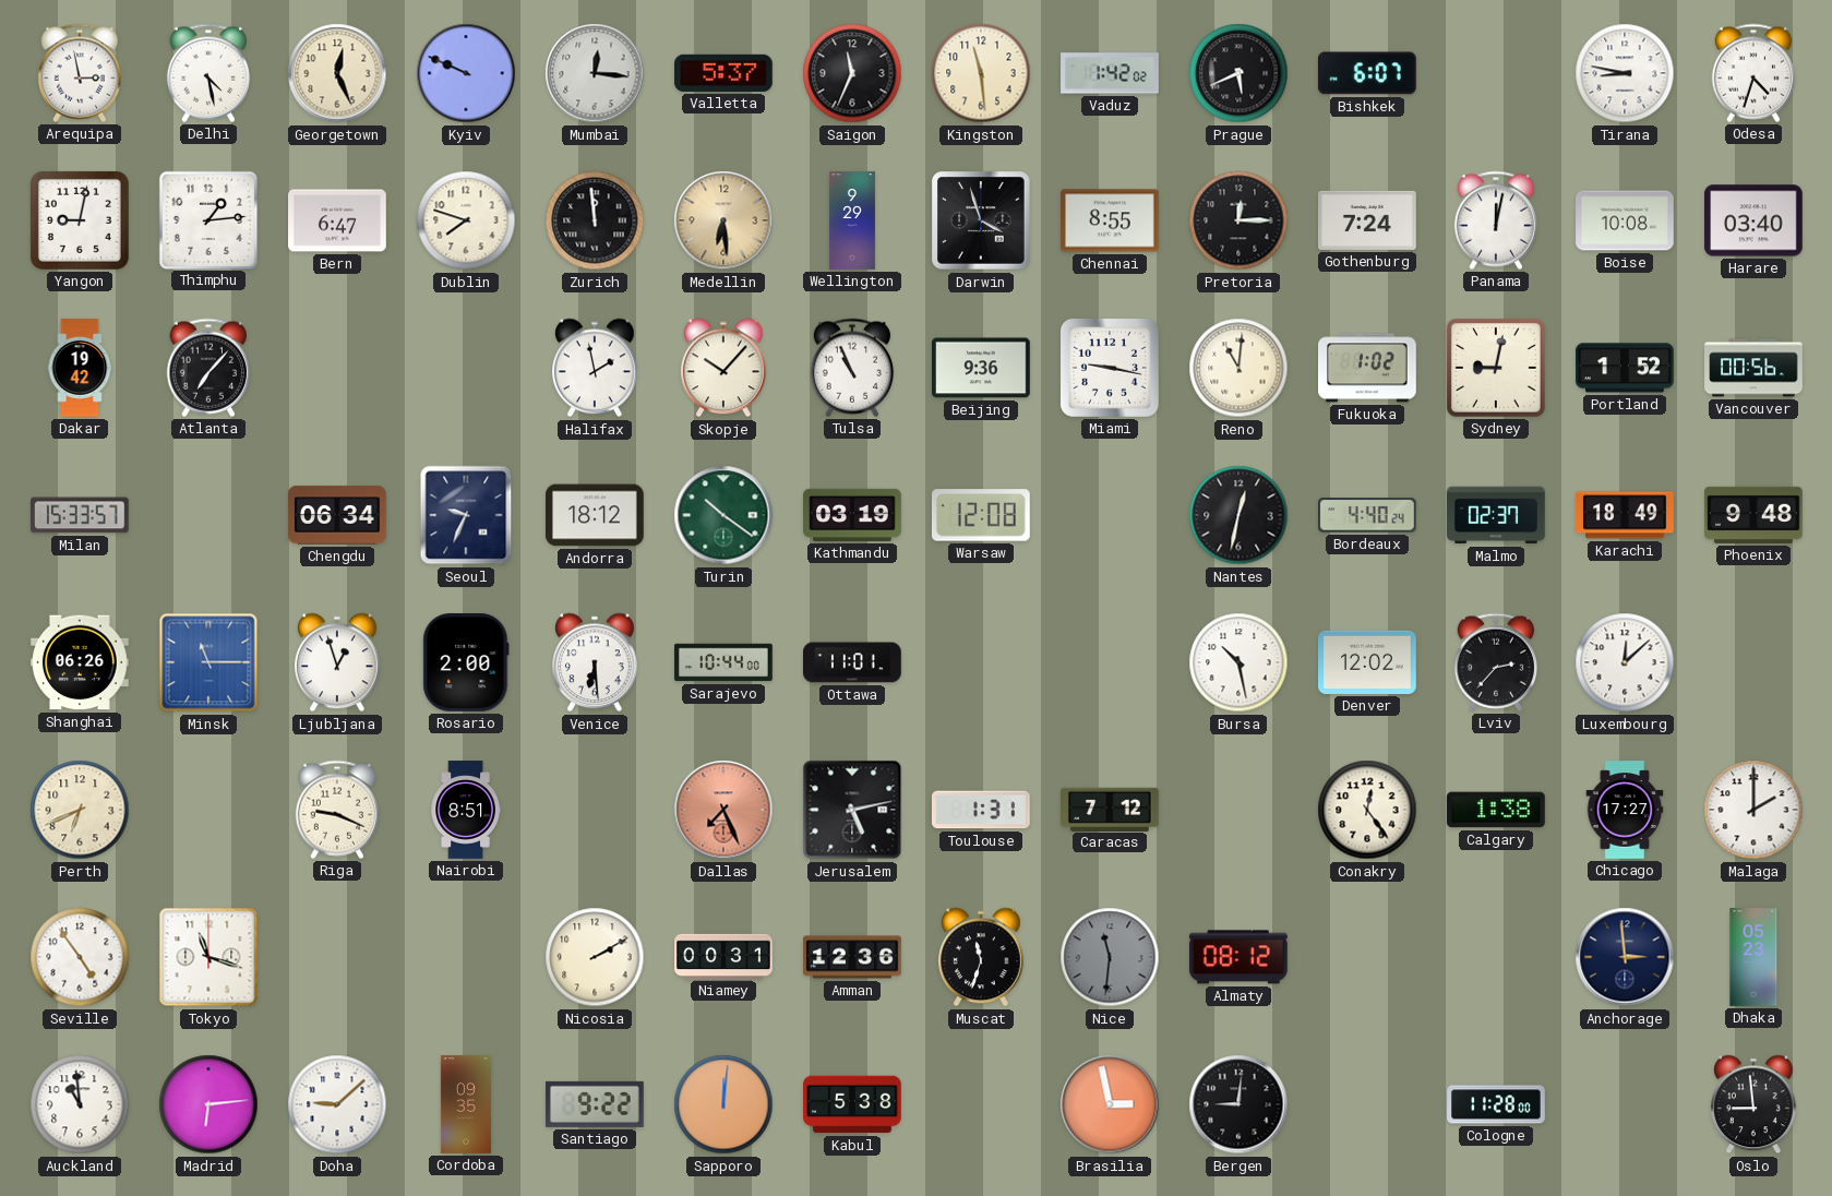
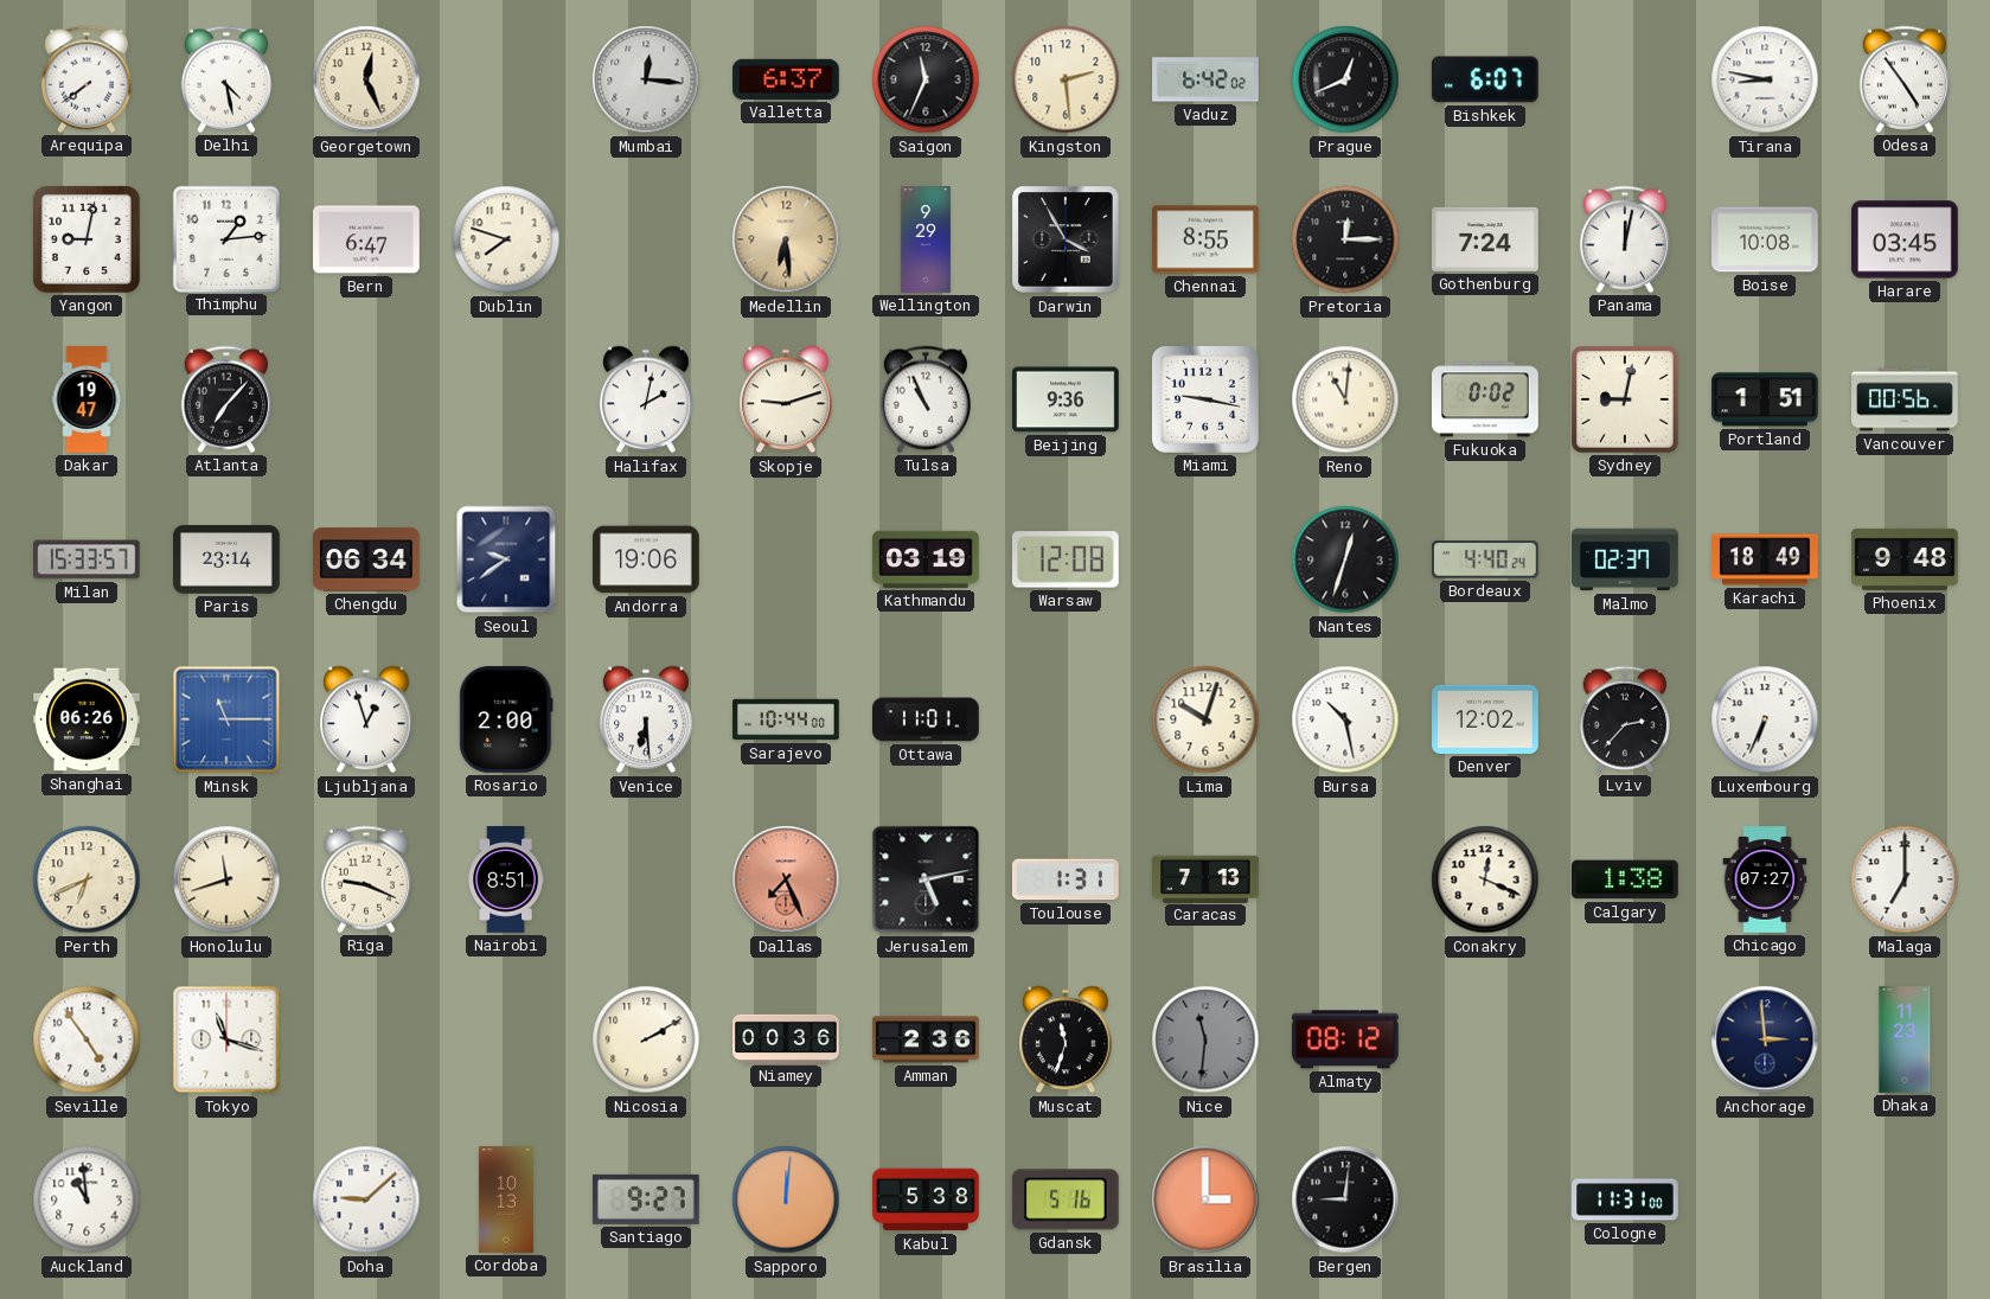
Arequipa: 2:58 -> 7:39 (85, 79)
Kyiv: 9:49 -> none (466, 73)
Valletta: 5:37 -> 6:37 (786, 79)
Kingston: 11:29 -> 2:29 (1066, 79)
Vaduz: 1:42 -> 6:42 (1205, 79)
Prague: 5:41 -> 12:41 (1345, 79)
Odesa: 4:33 -> 4:54 (1903, 79)
Zurich: 11:59 -> none (595, 220)
Darwin: 3:57 -> 3:55 (1066, 239)
Harare: 03:40 -> 03:45 (1906, 239)
Dakar: 19:42 -> 19:47 (87, 399)
Halifax: 1:58 -> 2:02 (646, 399)
Skopje: 10:07 -> 9:12 (786, 399)
Fukuoka: 1:02 -> 0:02 (1486, 399)
Portland: 1:52 -> 1:51 (1766, 399)
Paris: none -> 23:14 (226, 559)
Seoul: 9:34 -> 9:39 (506, 559)
Andorra: 18:12 -> 19:06 (647, 559)
Turin: 10:21 -> none (723, 515)
Nantes: 12:32 -> 12:33 (1345, 559)
Lima: none -> 10:03 (1205, 719)
Luxembourg: 12:08 -> 6:34 (1765, 719)
Honolulu: none -> 11:42 (226, 879)
Caracas: 7:12 -> 7:13 (1207, 878)
Conakry: 12:24 -> 12:19 (1485, 879)
Chicago: 17:27 -> 07:27 (1765, 879)
Malaga: 2:00 -> 7:00 (1905, 879)
Niamey: 00:31 -> 00:36 (786, 1038)
Amman: 12:36 -> 2:36 (926, 1039)
Dhaka: 05:23 -> 11:23 (1905, 1039)
Madrid: 6:14 -> none (208, 1104)
Cordoba: 09:35 -> 10:13 (506, 1199)
Santiago: 9:22 -> 9:27 (647, 1199)
Gdansk: none -> 5:16 (1066, 1199)
Brasilia: 2:58 -> 3:00 (1205, 1199)
Cologne: 11:28 -> 11:31 (1625, 1199)
Oslo: 8:59 -> none (1753, 1104)
